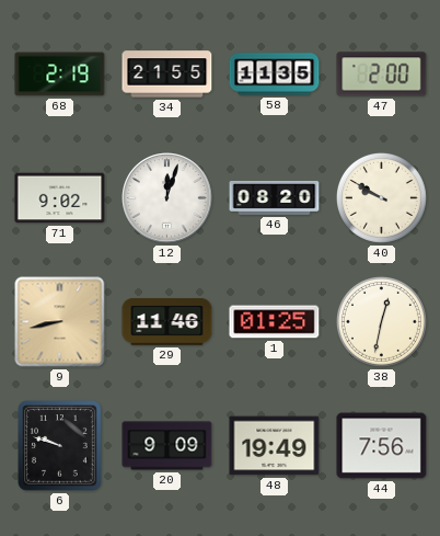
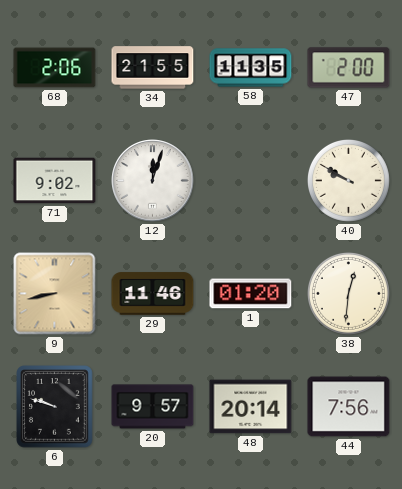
68: 2:19 -> 2:06 (55, 68)
46: 08:20 -> none (275, 197)
1: 01:25 -> 01:20 (251, 294)
38: 12:32 -> 12:31 (348, 293)
20: 9:09 -> 9:57 (153, 407)
48: 19:49 -> 20:14 (251, 407)
